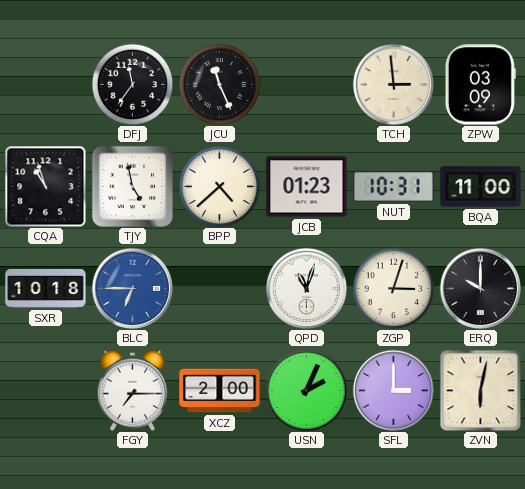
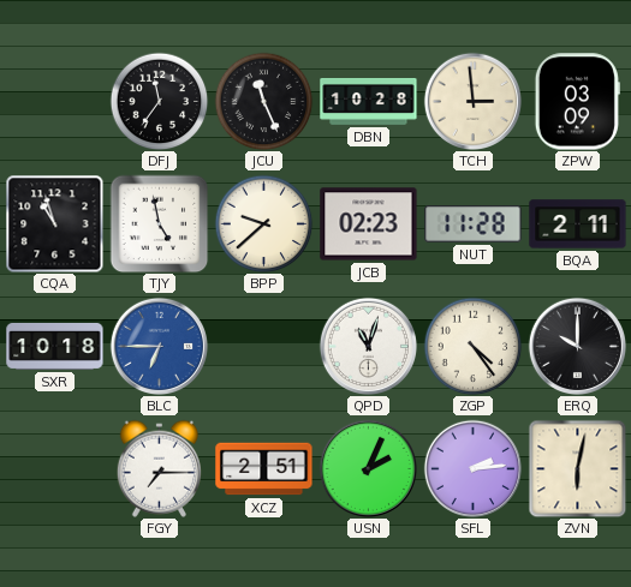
DBN: none -> 10:28 (369, 102)
BPP: 4:38 -> 9:38 (263, 223)
JCB: 01:23 -> 02:23 (369, 224)
NUT: 10:31 -> 11:28 (474, 224)
BQA: 11:00 -> 2:11 (578, 224)
ZGP: 3:03 -> 4:24 (472, 346)
XCZ: 2:00 -> 2:51 (264, 469)
SFL: 3:00 -> 2:14 (472, 468)
